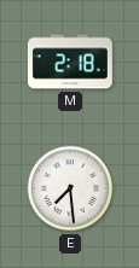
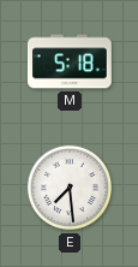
M: 2:18 -> 5:18 (70, 61)
